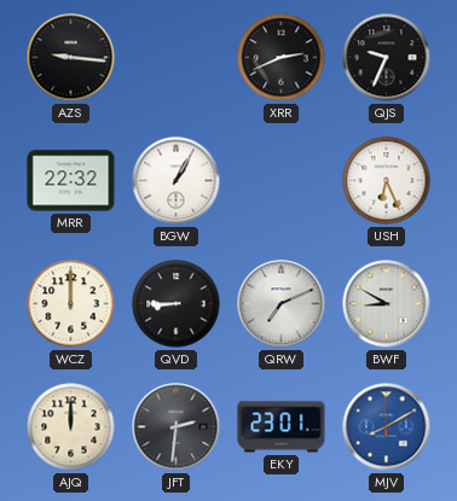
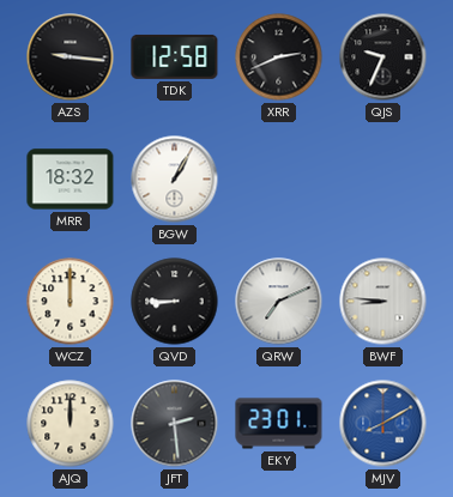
TDK: none -> 12:58 (175, 56)
MRR: 22:32 -> 18:32 (71, 180)
USH: 6:26 -> none (387, 181)
BWF: 8:50 -> 8:46 (383, 302)
JFT: 2:31 -> 2:29 (175, 424)
